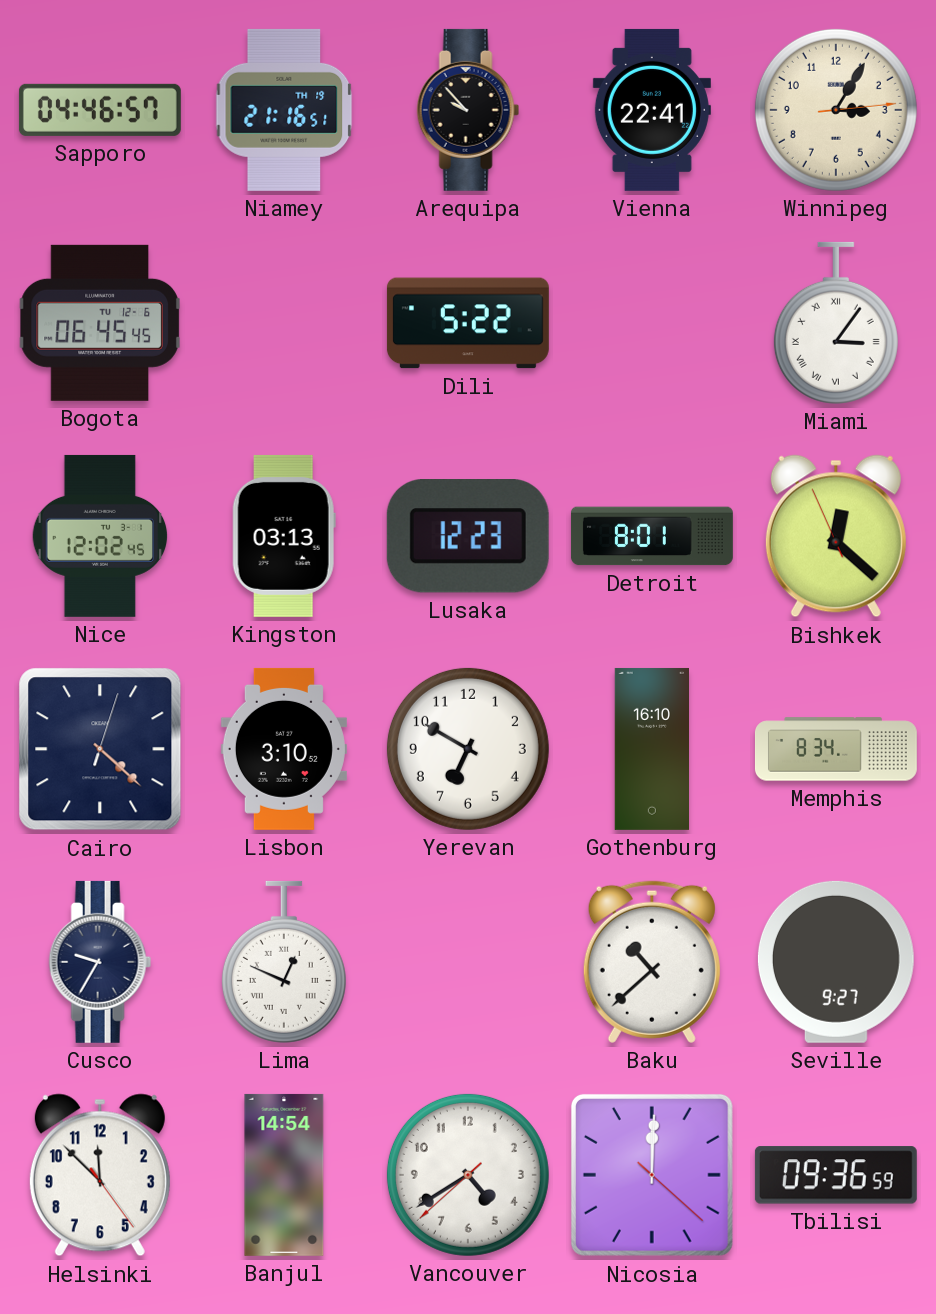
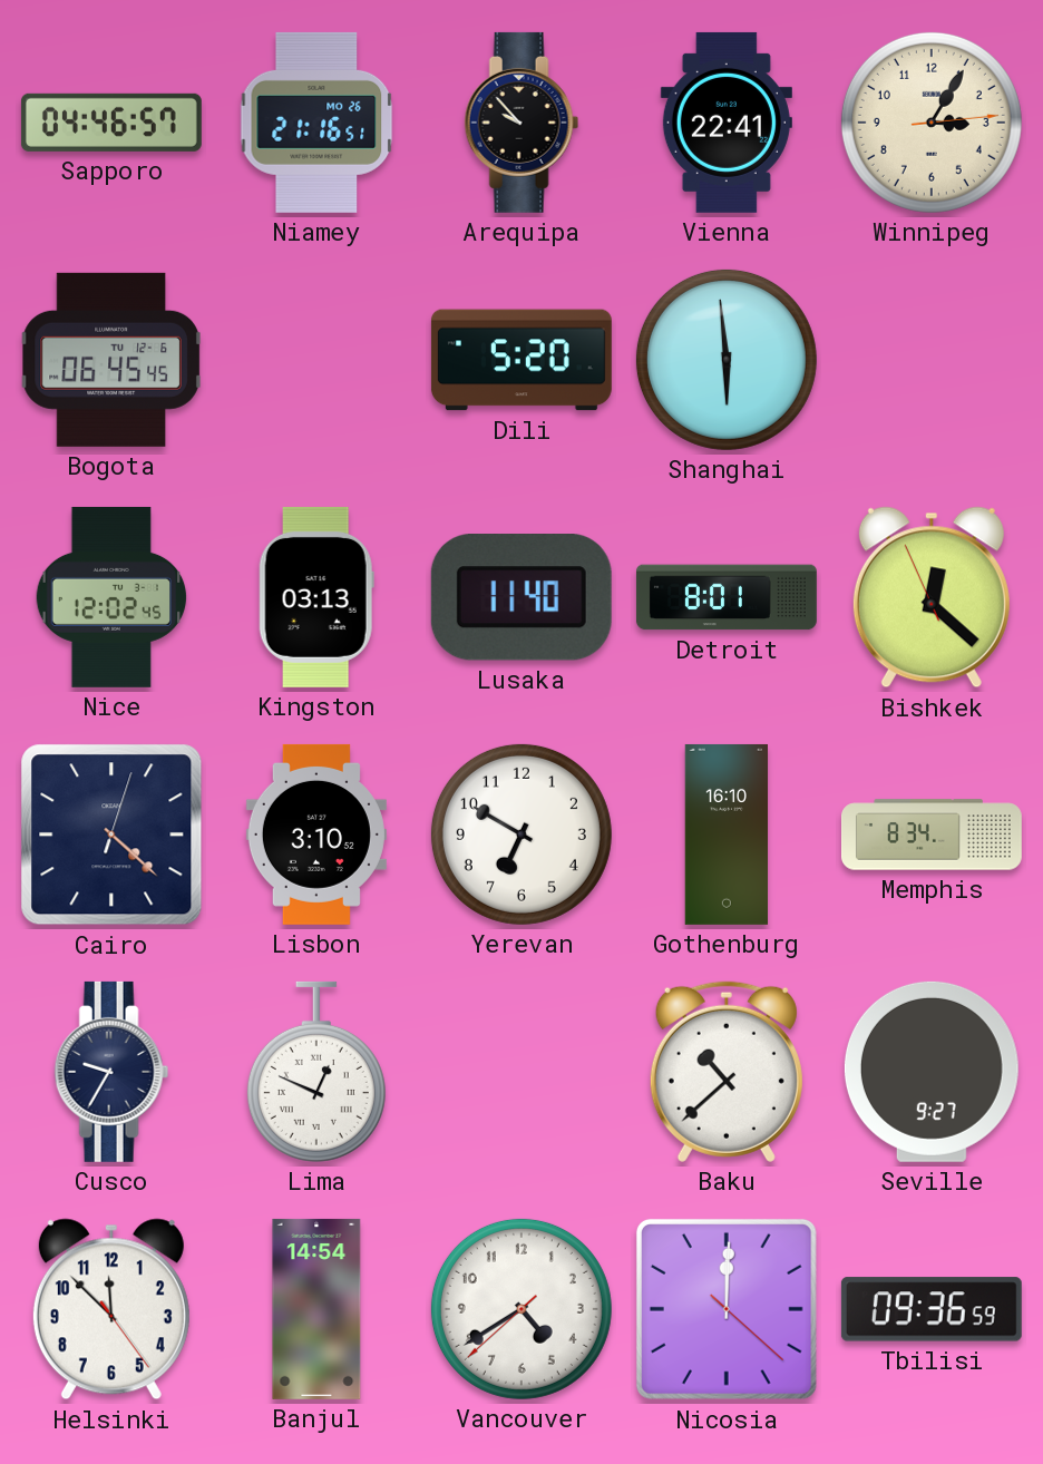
Niamey date: TH 19 -> MO 26 (316, 123)
Dili: 5:22 -> 5:20 (521, 360)
Shanghai: none -> 5:59 (727, 360)
Miami: 3:06 -> none (836, 323)
Lusaka: 12:23 -> 11:40 (521, 598)
